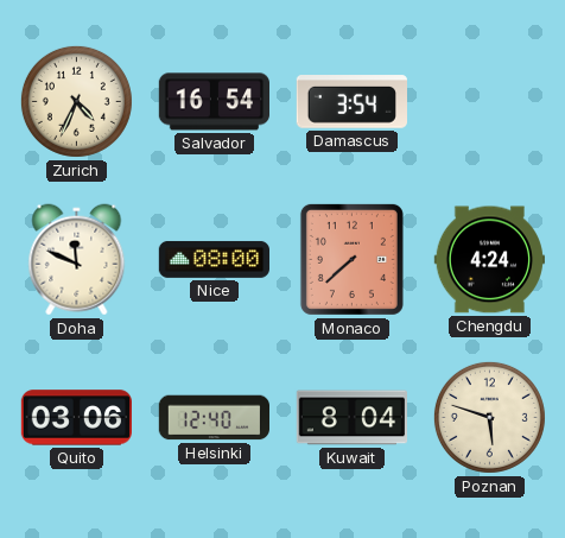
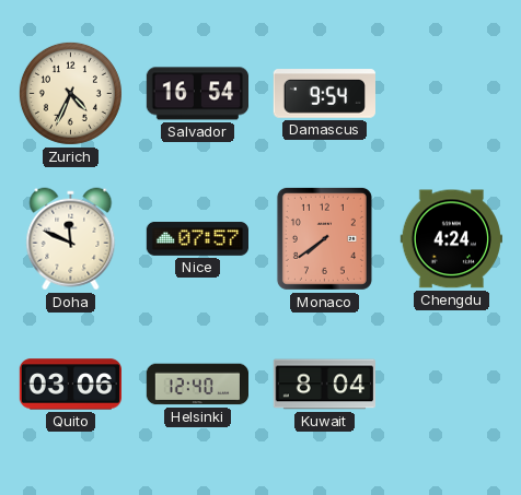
Damascus: 3:54 -> 9:54 (324, 94)
Nice: 08:00 -> 07:57 (197, 238)
Monaco: 7:38 -> 7:39 (324, 238)
Poznan: 5:48 -> none (489, 417)
